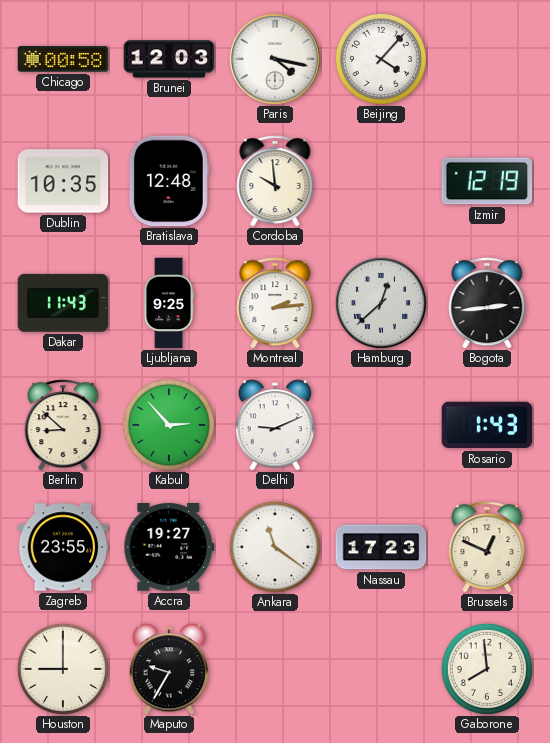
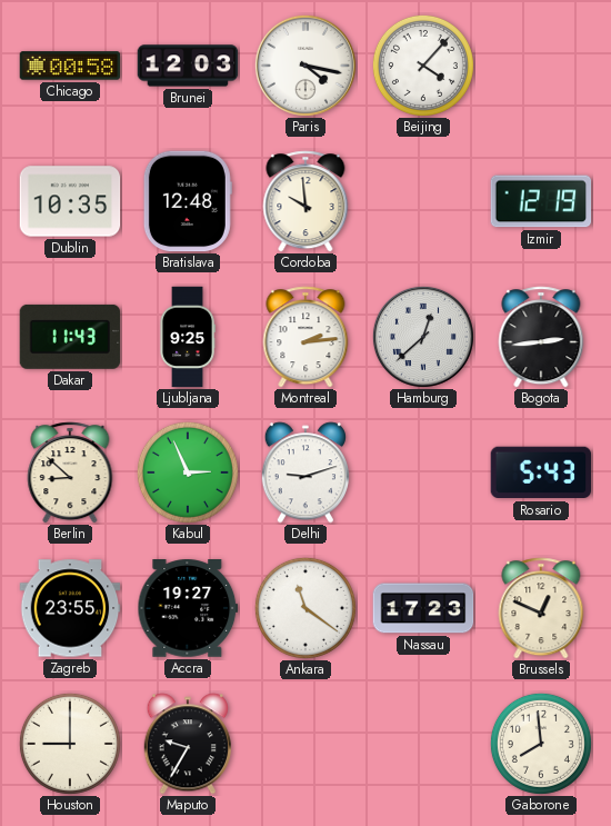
Kabul: 2:53 -> 2:56 (188, 472)
Delhi: 9:11 -> 9:12 (304, 472)
Rosario: 1:43 -> 5:43 (541, 472)
